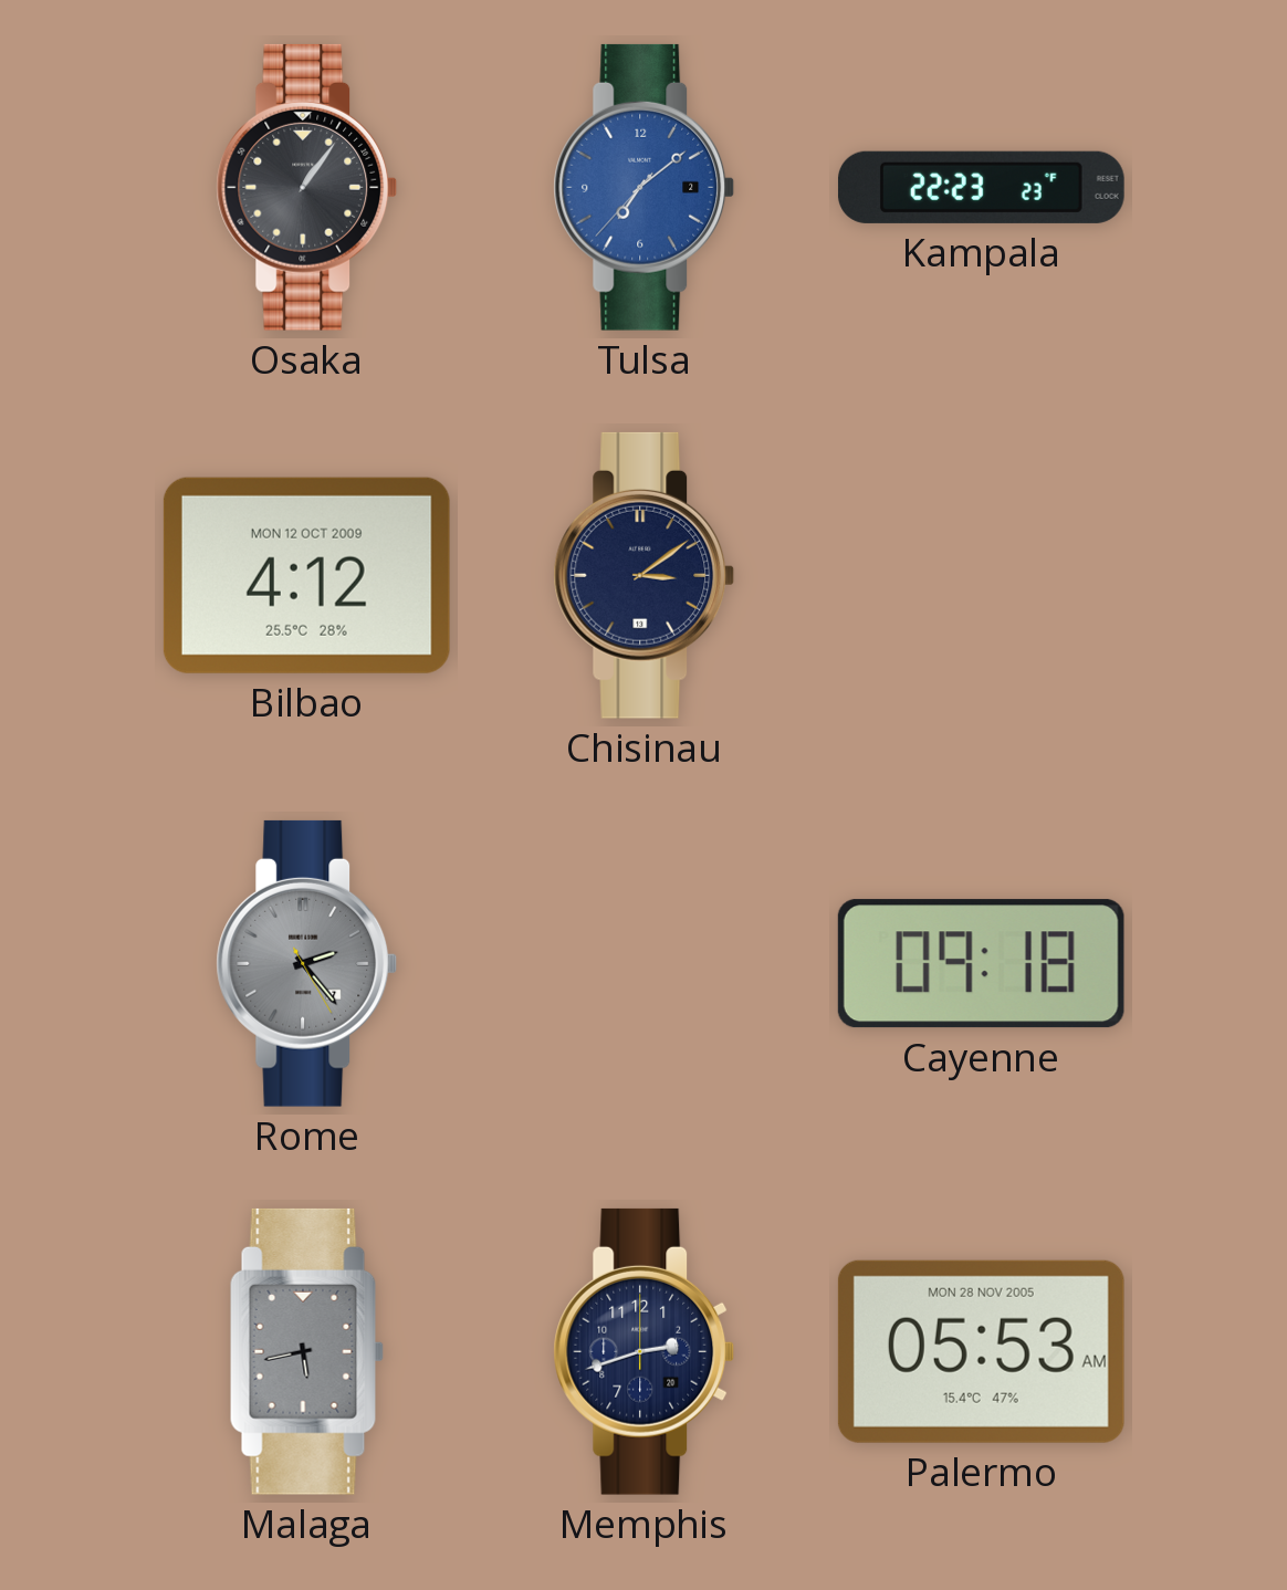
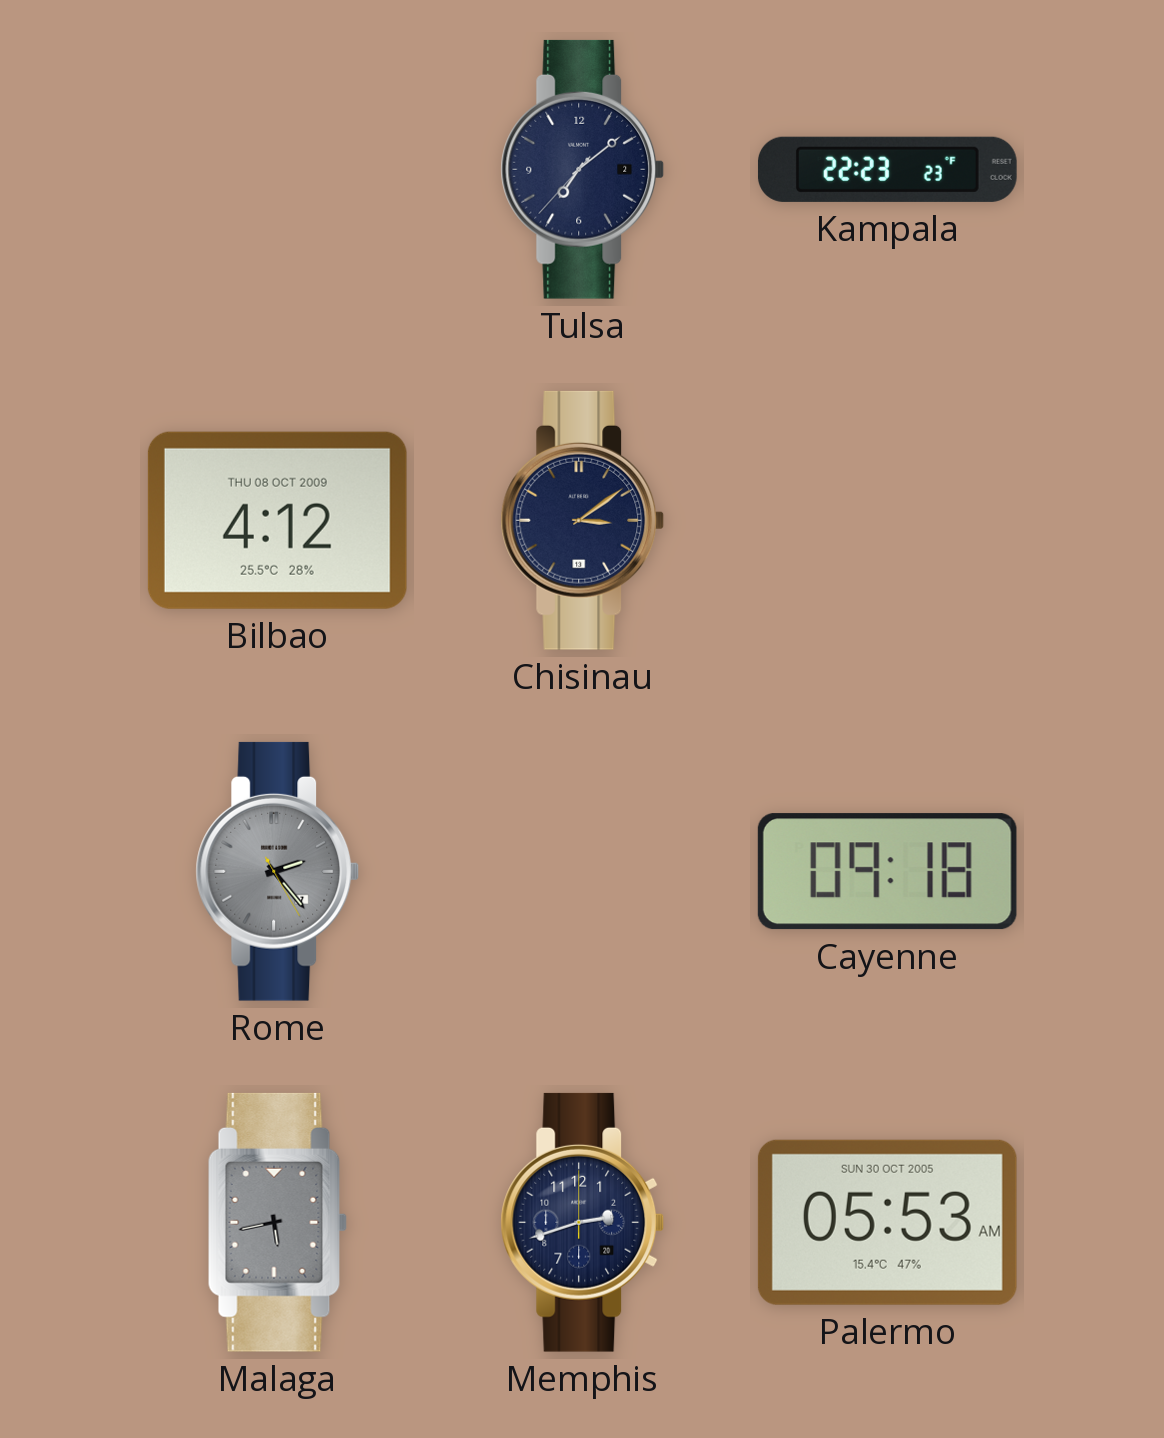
Osaka: 1:06 -> none (307, 187)
Tulsa dial: blue -> navy (583, 169)
Bilbao date: MON 12 OCT 2009 -> THU 08 OCT 2009 (277, 520)
Palermo date: MON 28 NOV 2005 -> SUN 30 OCT 2005 (887, 1222)
